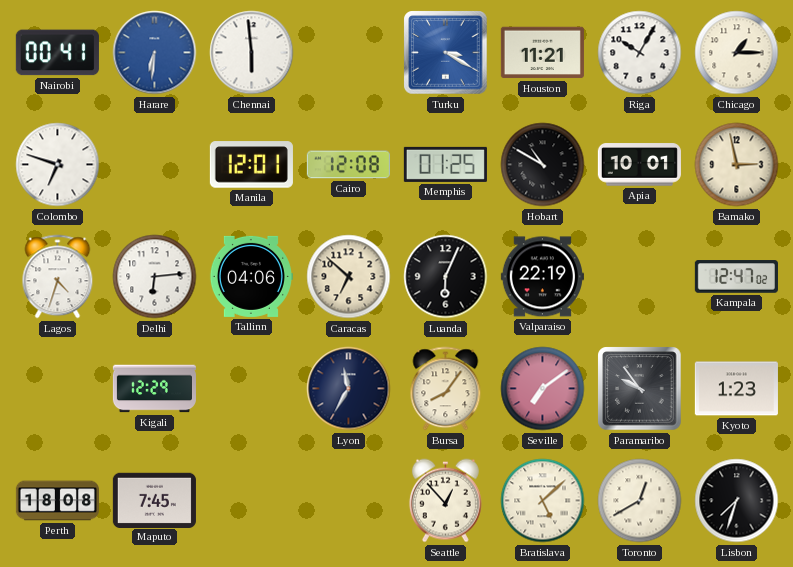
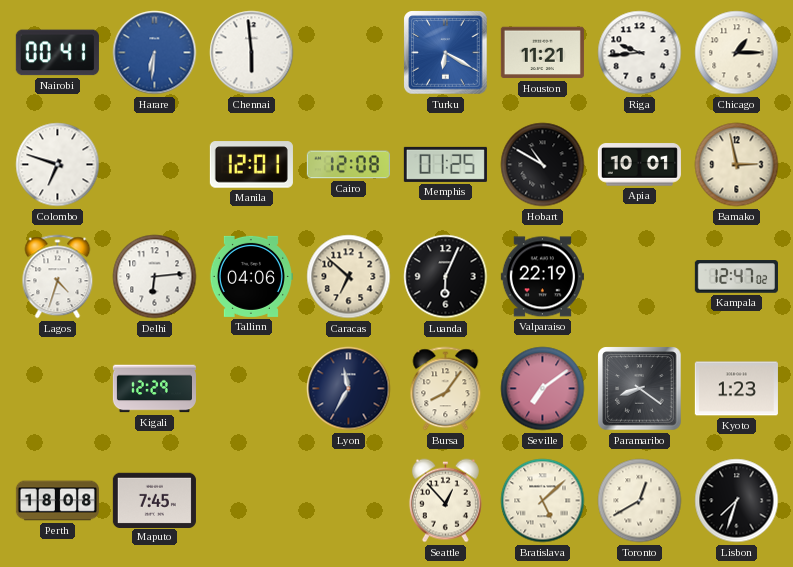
Turku: 3:20 -> 6:20 (446, 53)
Riga: 10:05 -> 9:44 (640, 53)
Paramaribo: 9:54 -> 8:21 (640, 389)
